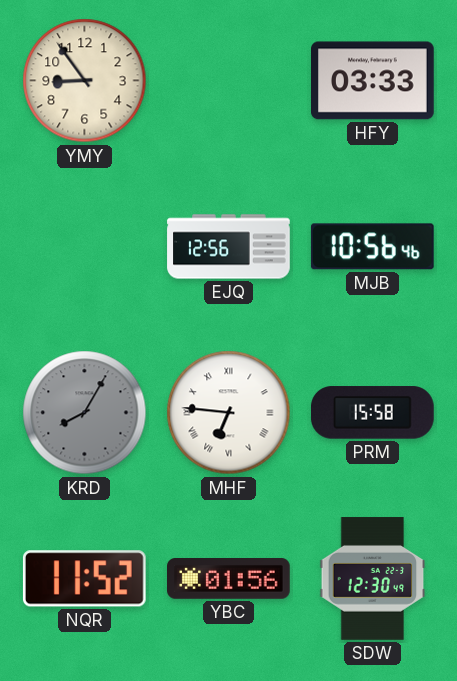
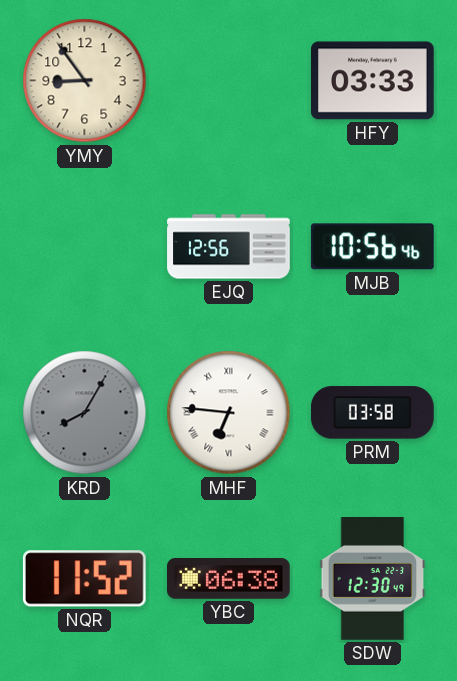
PRM: 15:58 -> 03:58 (373, 413)
YBC: 01:56 -> 06:38 (229, 579)
